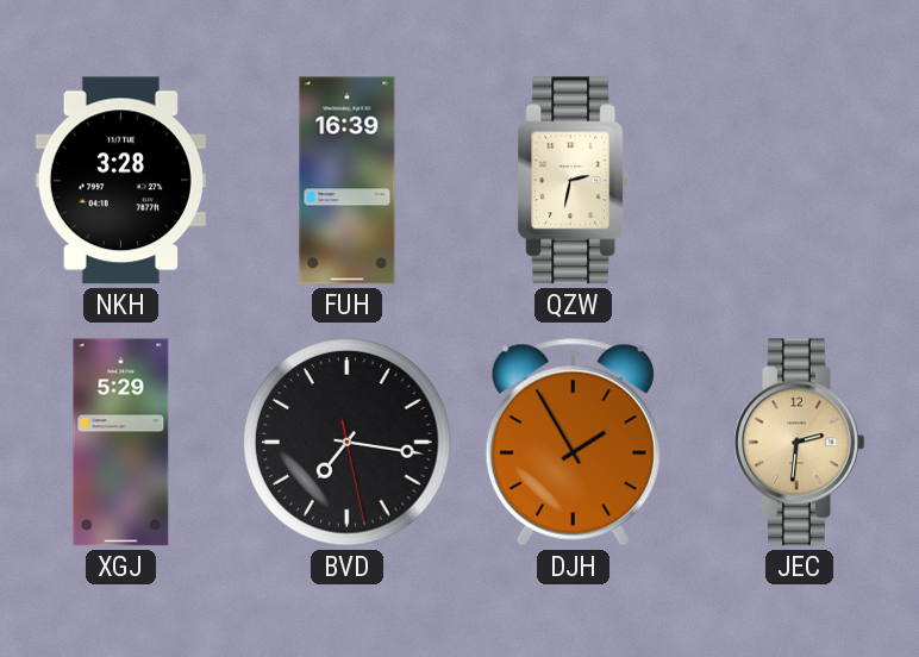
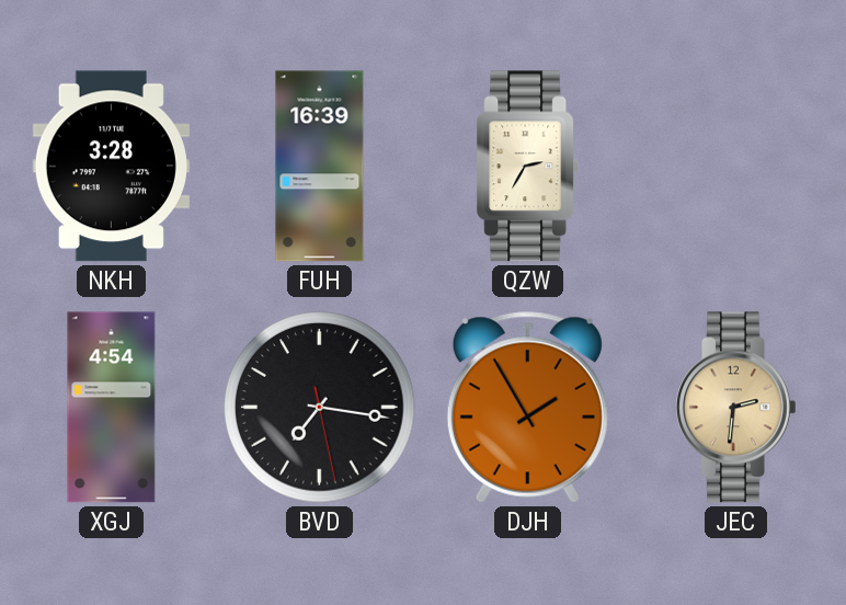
QZW: 2:32 -> 2:35 (528, 167)
XGJ: 5:29 -> 4:54 (112, 408)
